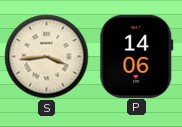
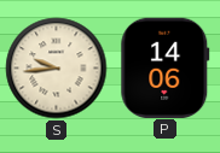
S: 3:44 -> 9:44 (57, 69)
